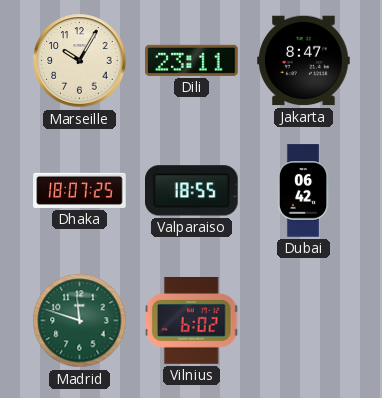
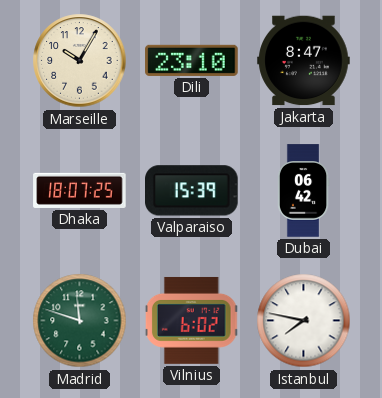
Dili: 23:11 -> 23:10 (192, 60)
Valparaiso: 18:55 -> 15:39 (192, 191)
Istanbul: none -> 7:47 (304, 321)
